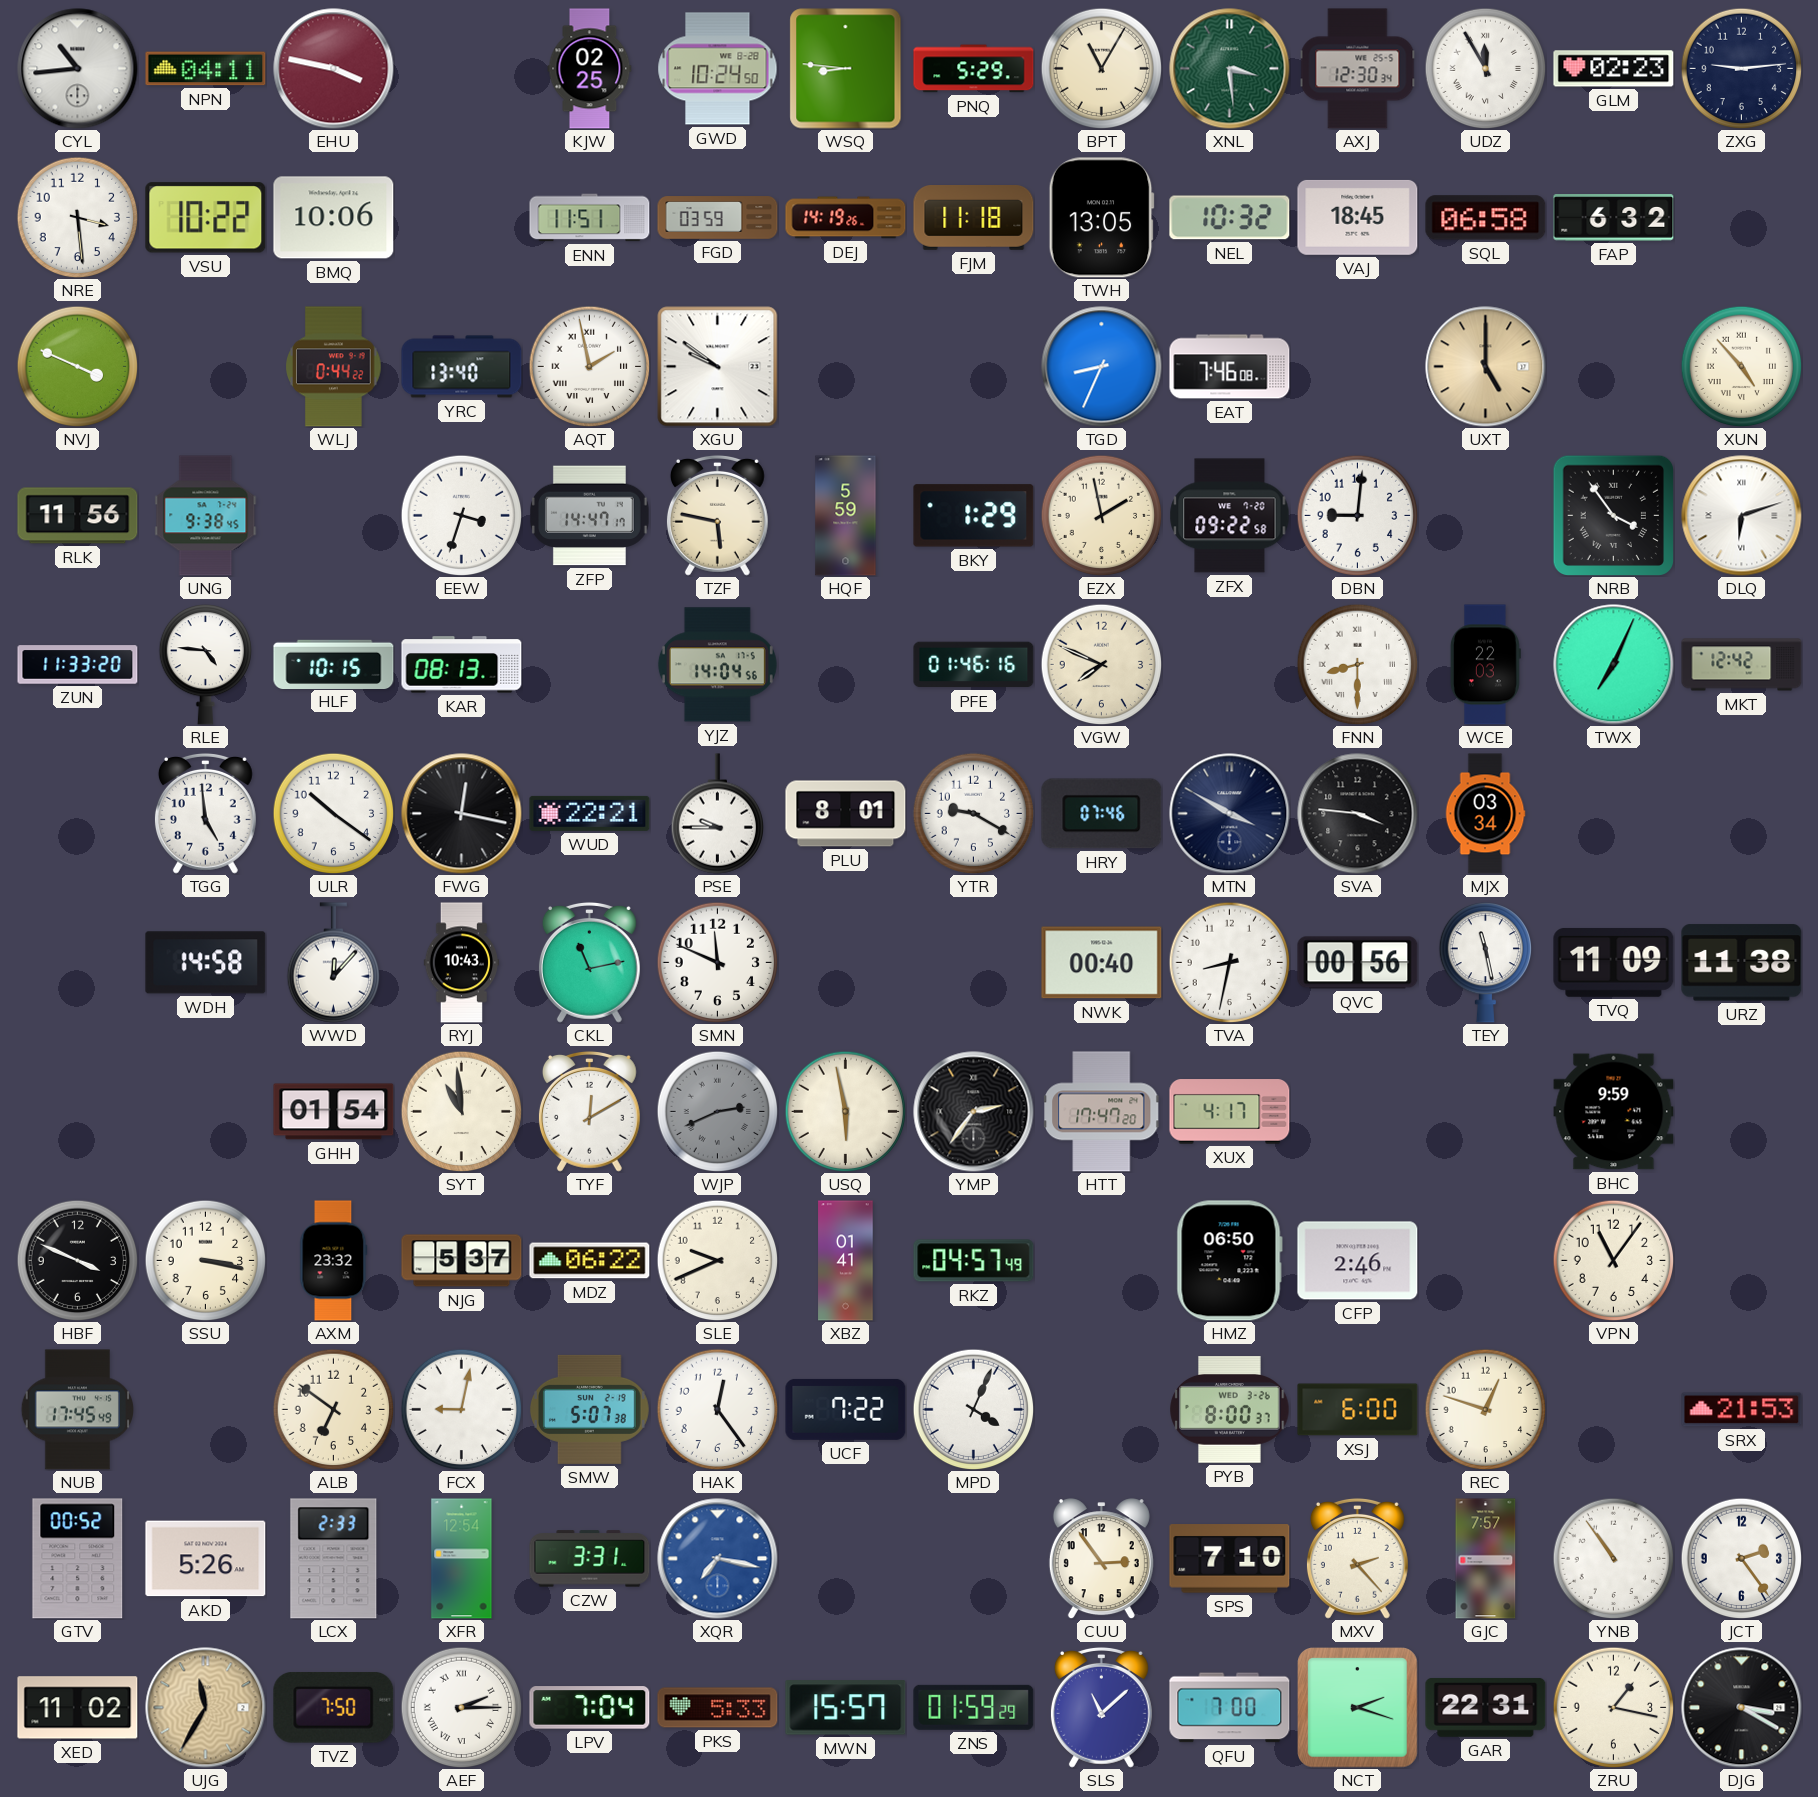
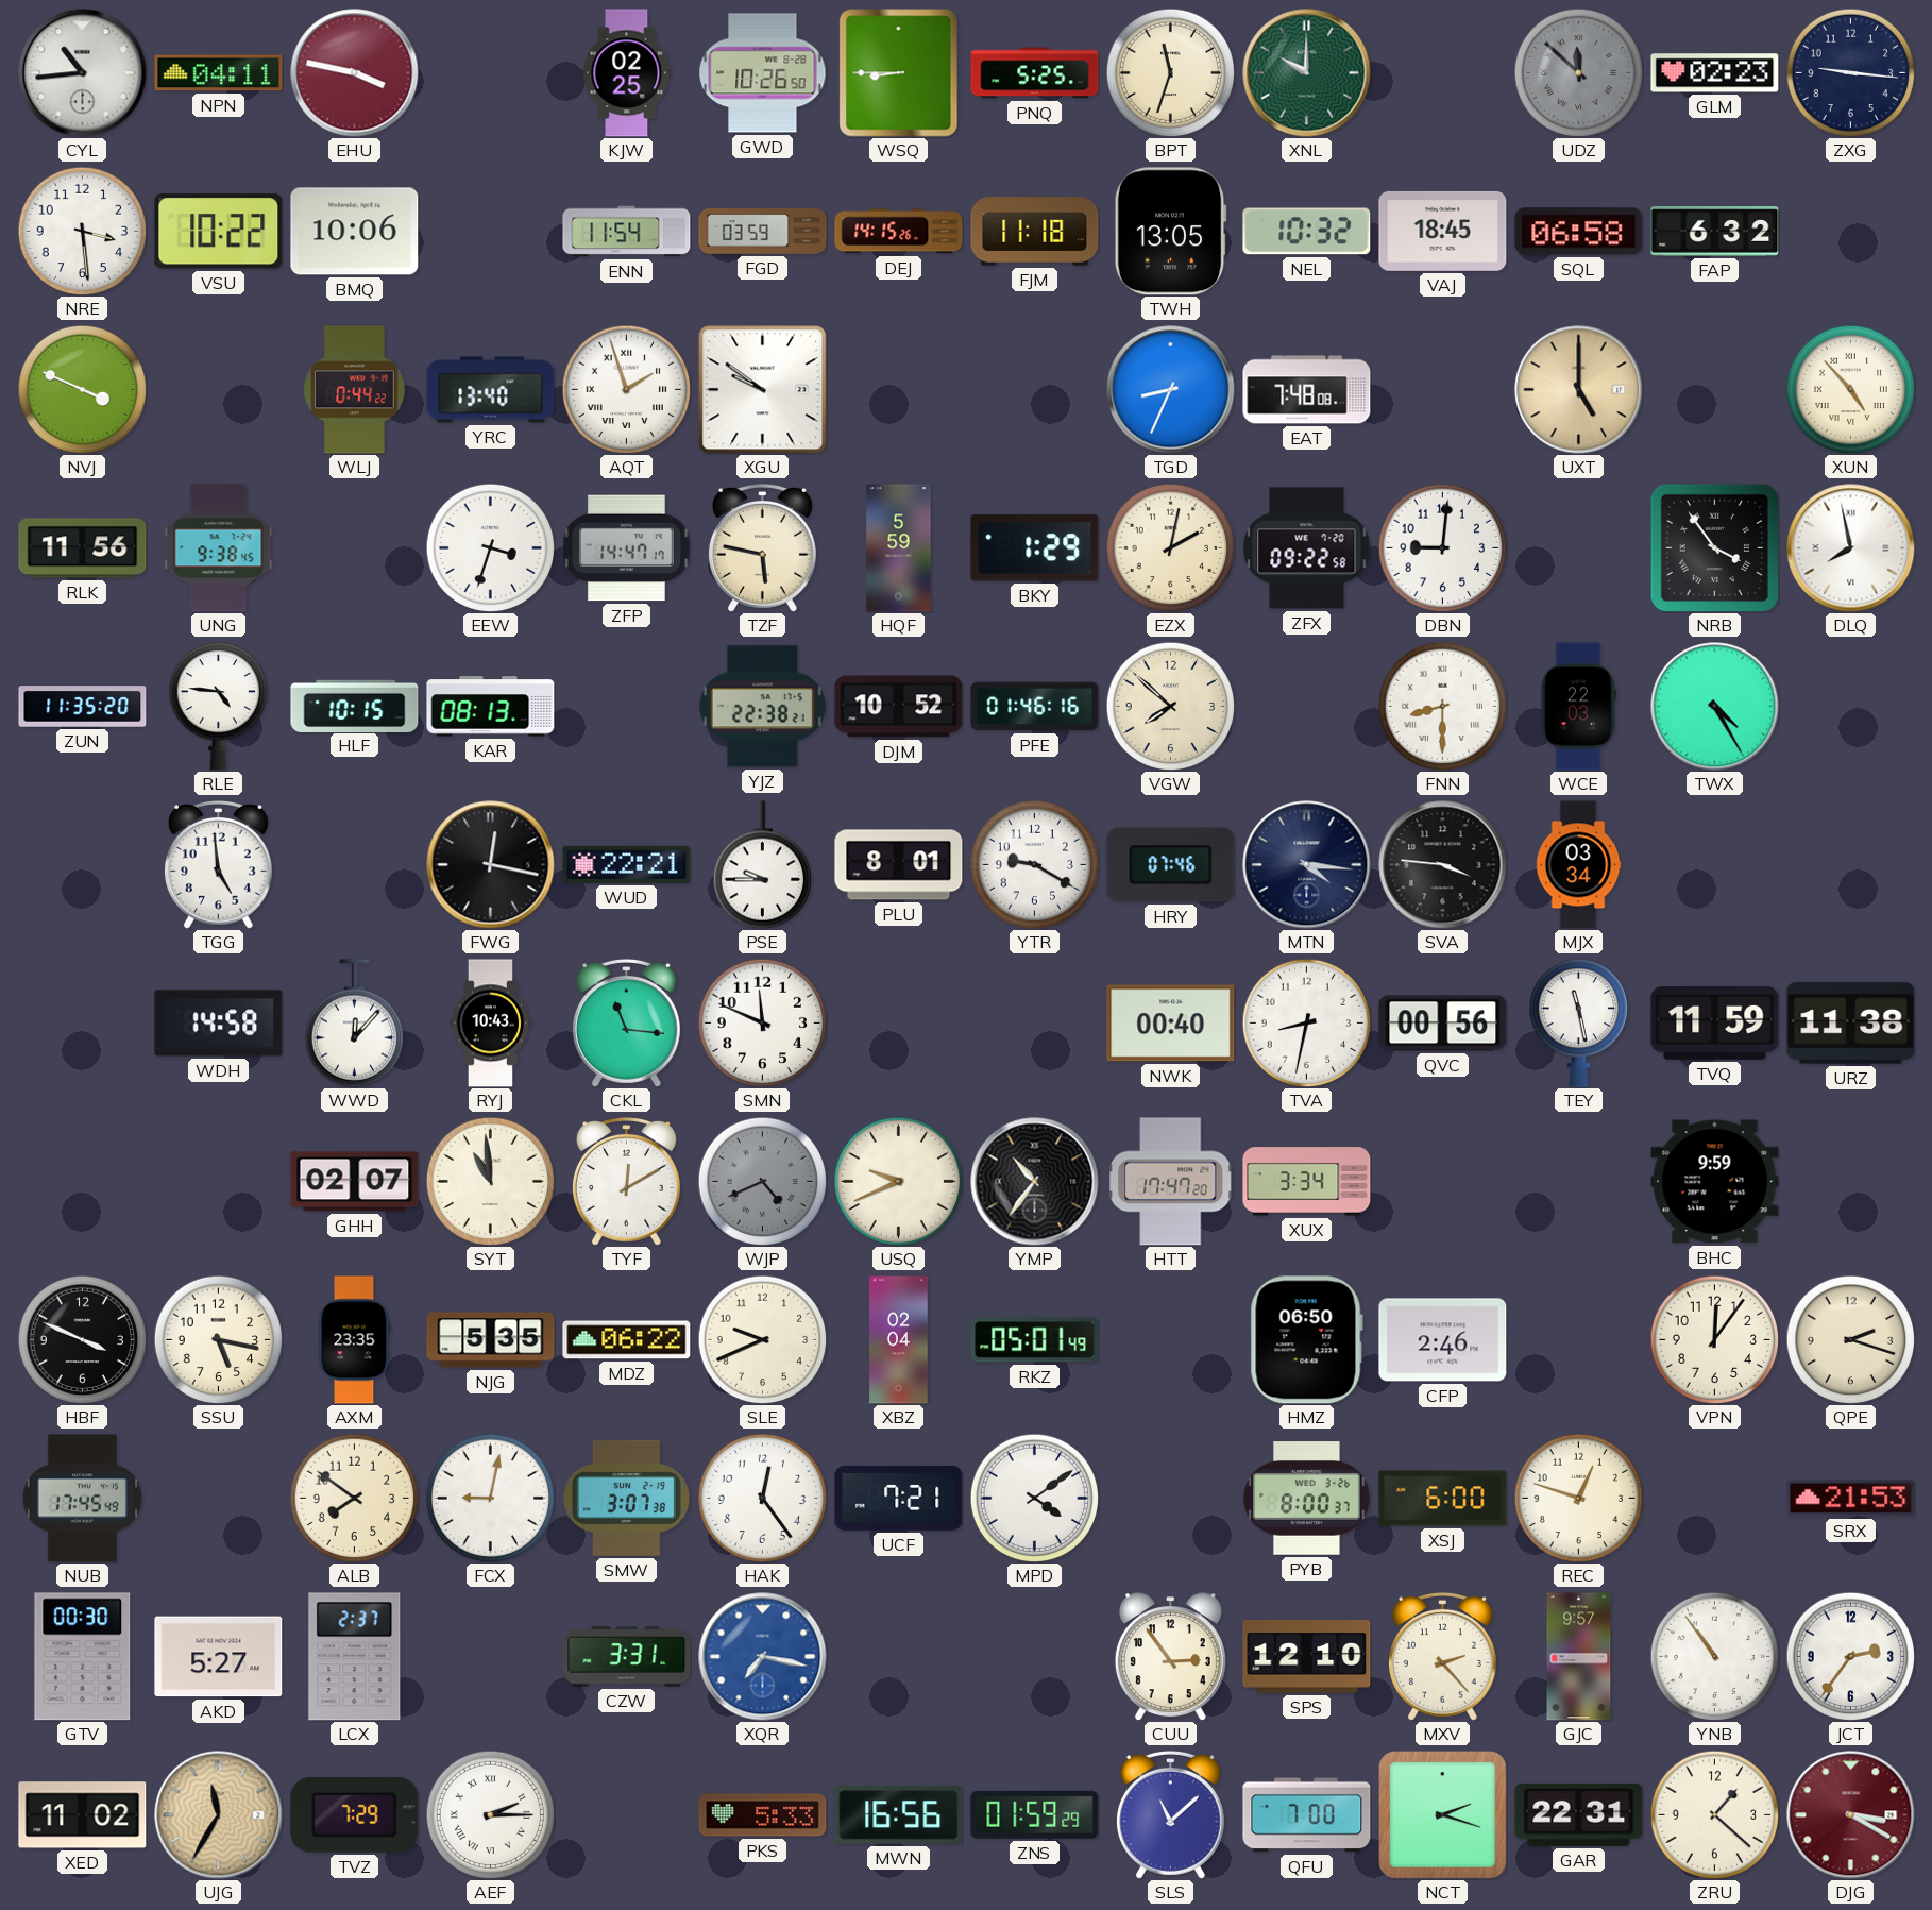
GWD: 10:24 -> 10:26 (763, 73)
WSQ: 8:46 -> 8:45 (899, 73)
PNQ: 5:29 -> 5:25 (1035, 73)
BPT: 11:05 -> 11:33 (1170, 72)
XNL: 3:29 -> 10:00 (1307, 73)
AXJ: 12:30 -> none (1358, 69)
UDZ: 11:55 -> 11:52 (1578, 72)
UDZ dial: white -> grey (1578, 72)
ZXG: 9:14 -> 9:16 (1850, 72)
ENN: 11:51 -> 11:54 (627, 232)
DEJ: 14:19 -> 14:15 (899, 232)
AQT: 1:58 -> 1:57 (626, 389)
EAT: 7:46 -> 7:48 (1307, 390)
EZX: 1:58 -> 2:02 (1170, 547)
DLQ: 6:12 -> 7:58 (1851, 548)
ZUN: 11:33 -> 11:35 (83, 707)
YJZ: 14:04 -> 22:38 (762, 707)
DJM: none -> 10:52 (899, 707)
VGW: 7:49 -> 7:52 (1170, 706)
TWX: 7:04 -> 4:25 (1715, 707)
MKT: 12:42 -> none (1742, 665)
ULR: 10:21 -> none (333, 813)
MTN: 3:50 -> 4:16 (1307, 865)
CKL: 11:13 -> 11:16 (626, 1024)
TVQ: 11:09 -> 11:59 (1715, 1022)
GHH: 01:54 -> 02:07 (355, 1182)
WJP: 2:41 -> 4:41 (762, 1181)
USQ: 5:58 -> 9:41 (898, 1181)
YMP: 2:36 -> 10:36 (1035, 1182)
XUX: 4:17 -> 3:34 (1307, 1182)
SSU: 3:17 -> 5:17 (218, 1339)
AXM: 23:32 -> 23:35 (355, 1340)
NJG: 5:37 -> 5:35 (491, 1340)
XBZ: 01:41 -> 02:04 (899, 1340)
RKZ: 04:57 -> 05:01 (1035, 1340)
VPN: 11:06 -> 12:06 (1714, 1339)
QPE: none -> 2:18 (1850, 1339)
ALB: 6:51 -> 7:51 (354, 1498)
SMW: 5:07 -> 3:07 (626, 1498)
UCF: 7:22 -> 7:21 (899, 1498)
MPD: 4:04 -> 4:09 (1034, 1498)
GTV: 00:52 -> 00:30 (83, 1657)
AKD: 5:26 -> 5:27 (219, 1657)
LCX: 2:33 -> 2:37 (355, 1657)
XFR: 12:54 -> none (462, 1559)
SPS: 7:10 -> 12:10 (1307, 1657)
GJC: 7:57 -> 9:57 (1579, 1657)
JCT: 2:24 -> 2:36 (1850, 1656)
TVZ: 7:50 -> 7:29 (355, 1815)
LPV: 7:04 -> none (590, 1708)
MWN: 15:57 -> 16:56 (899, 1815)
ZRU: 1:17 -> 1:22 (1714, 1814)
DJG dial: black -> burgundy (1851, 1815)
